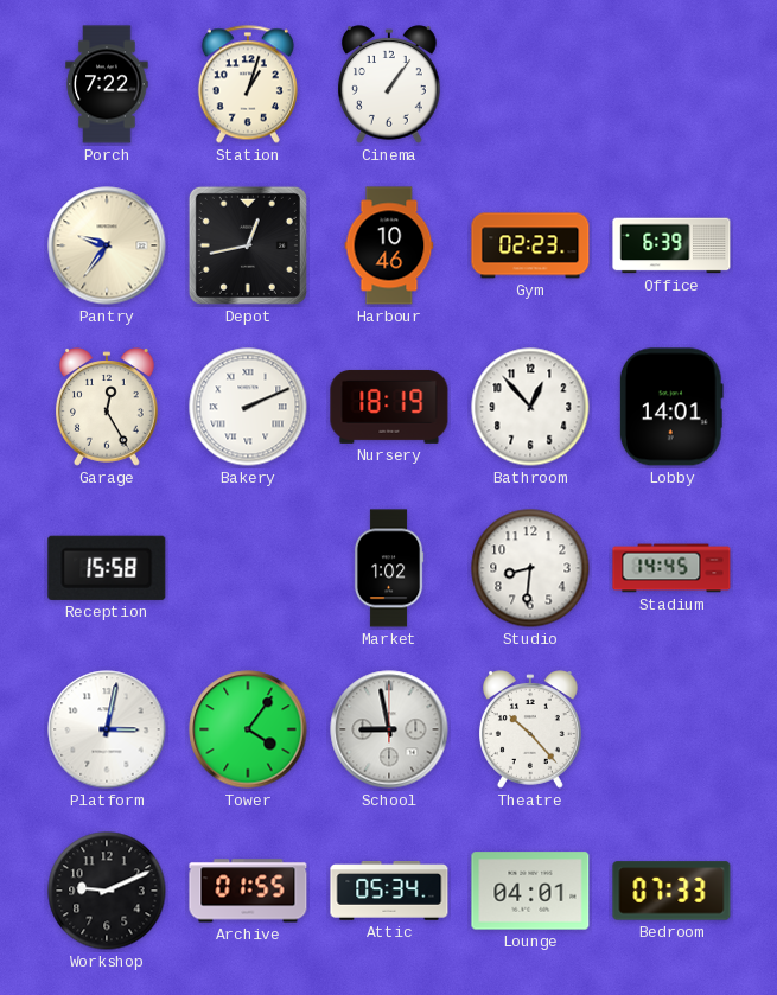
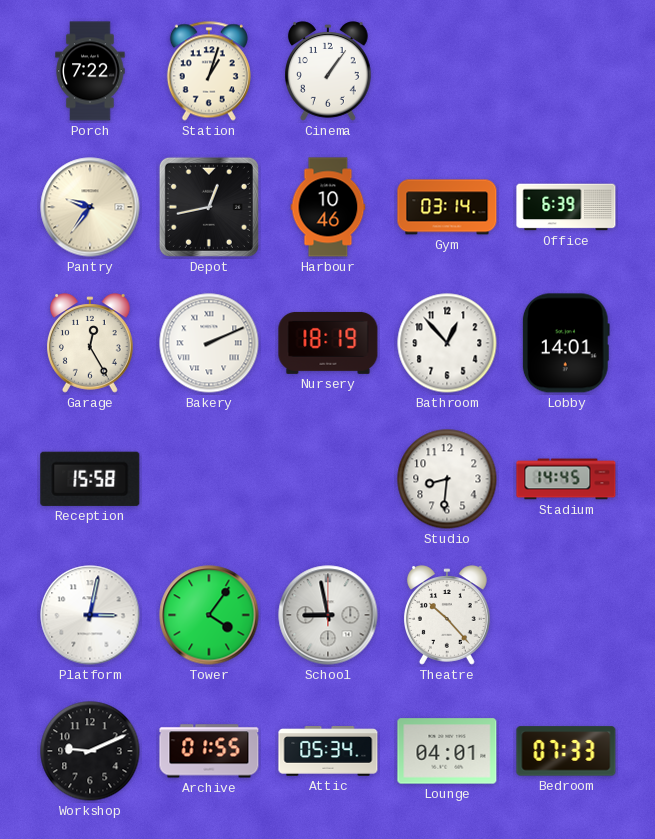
Gym: 02:23 -> 03:14 (447, 207)
Market: 1:02 -> none (389, 568)
